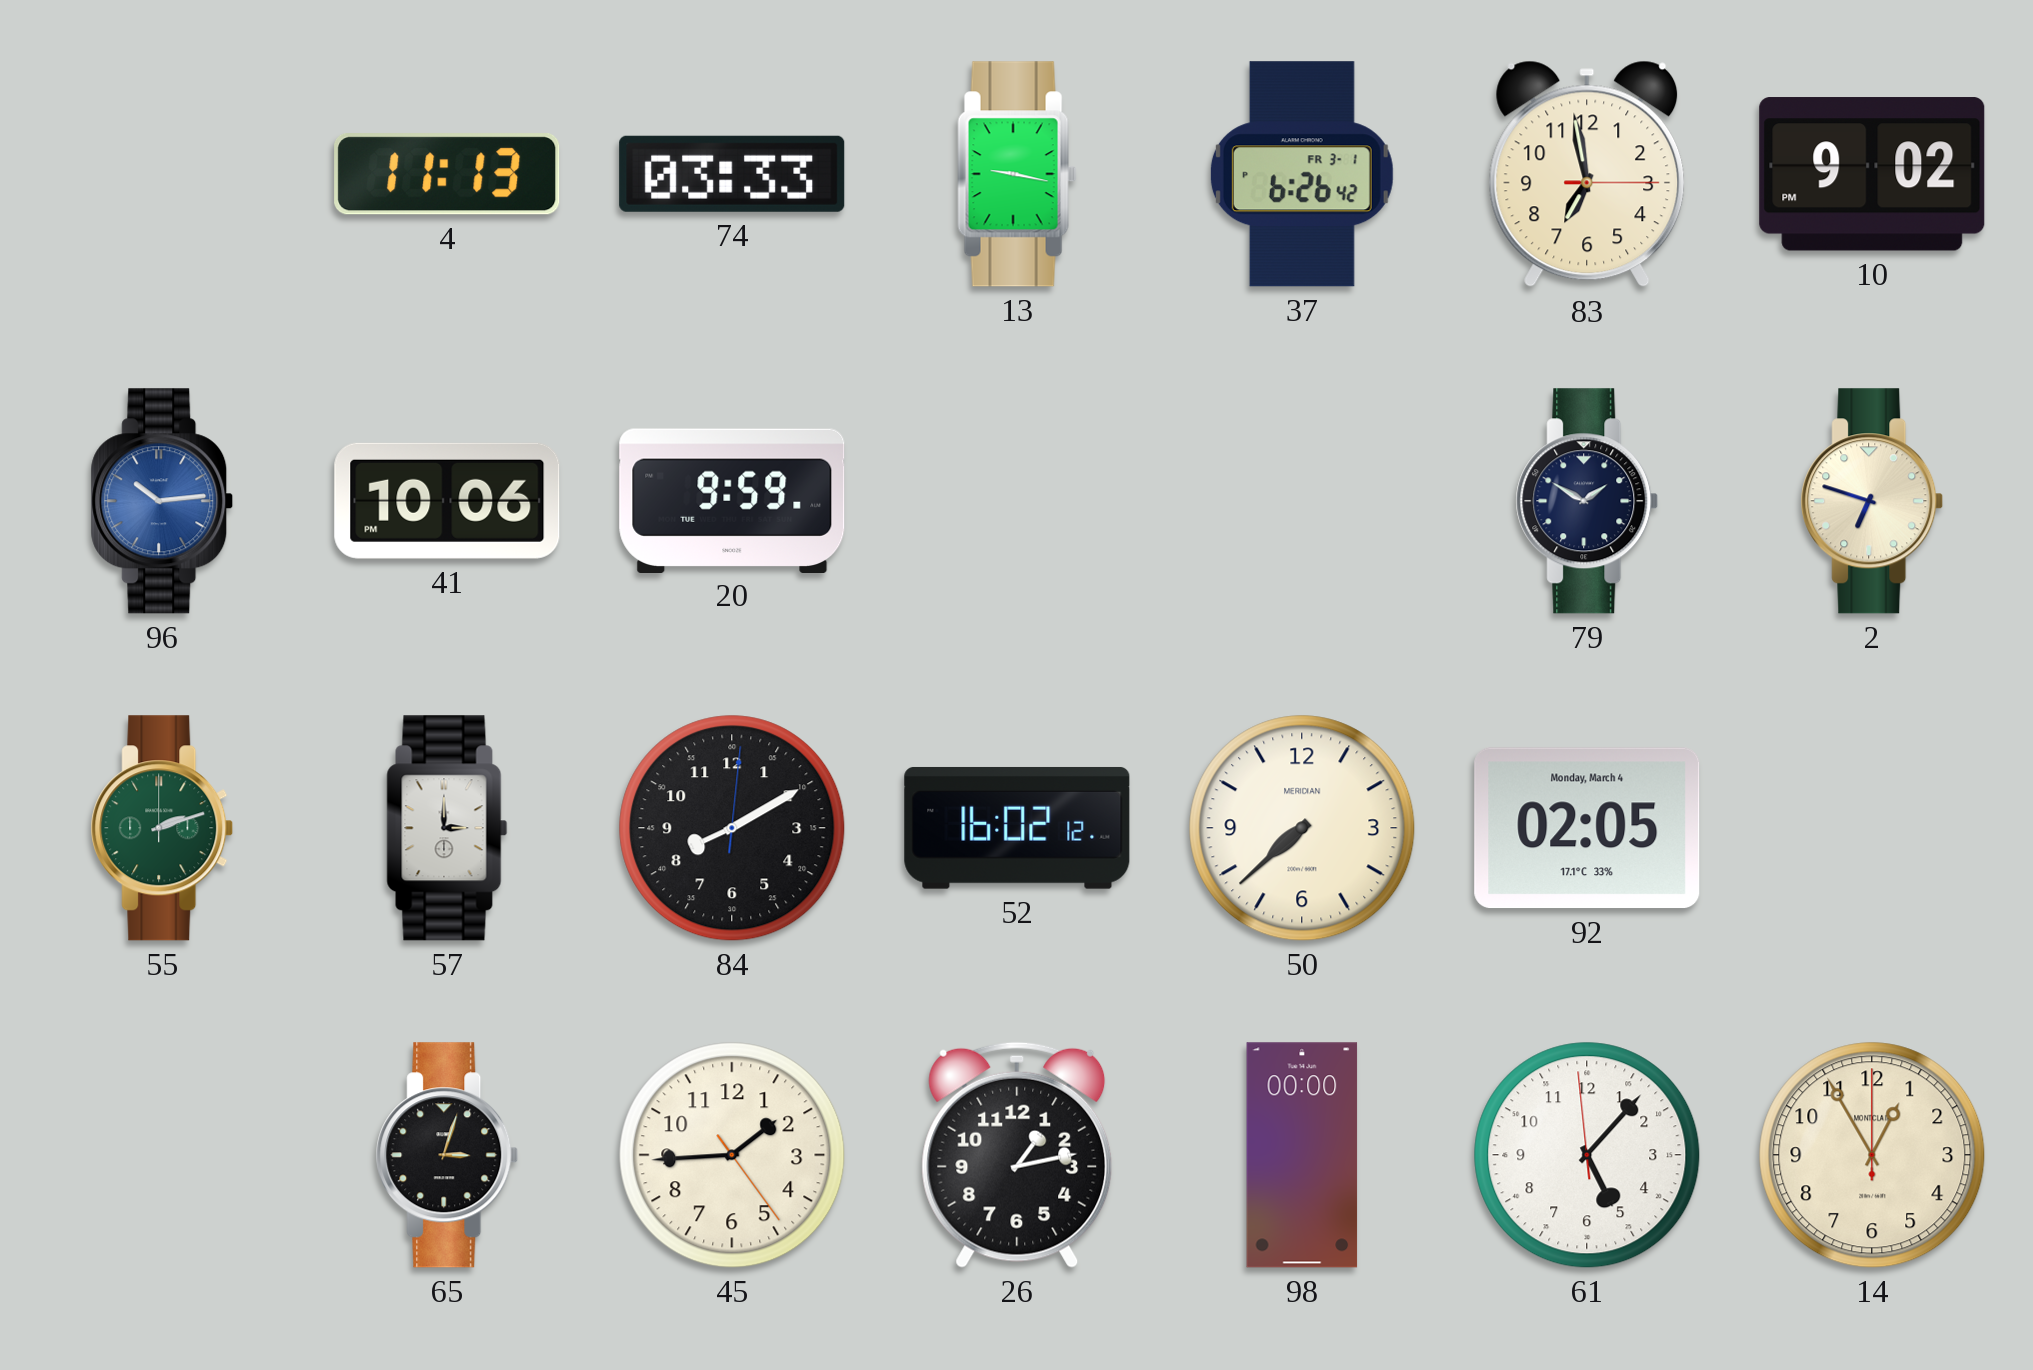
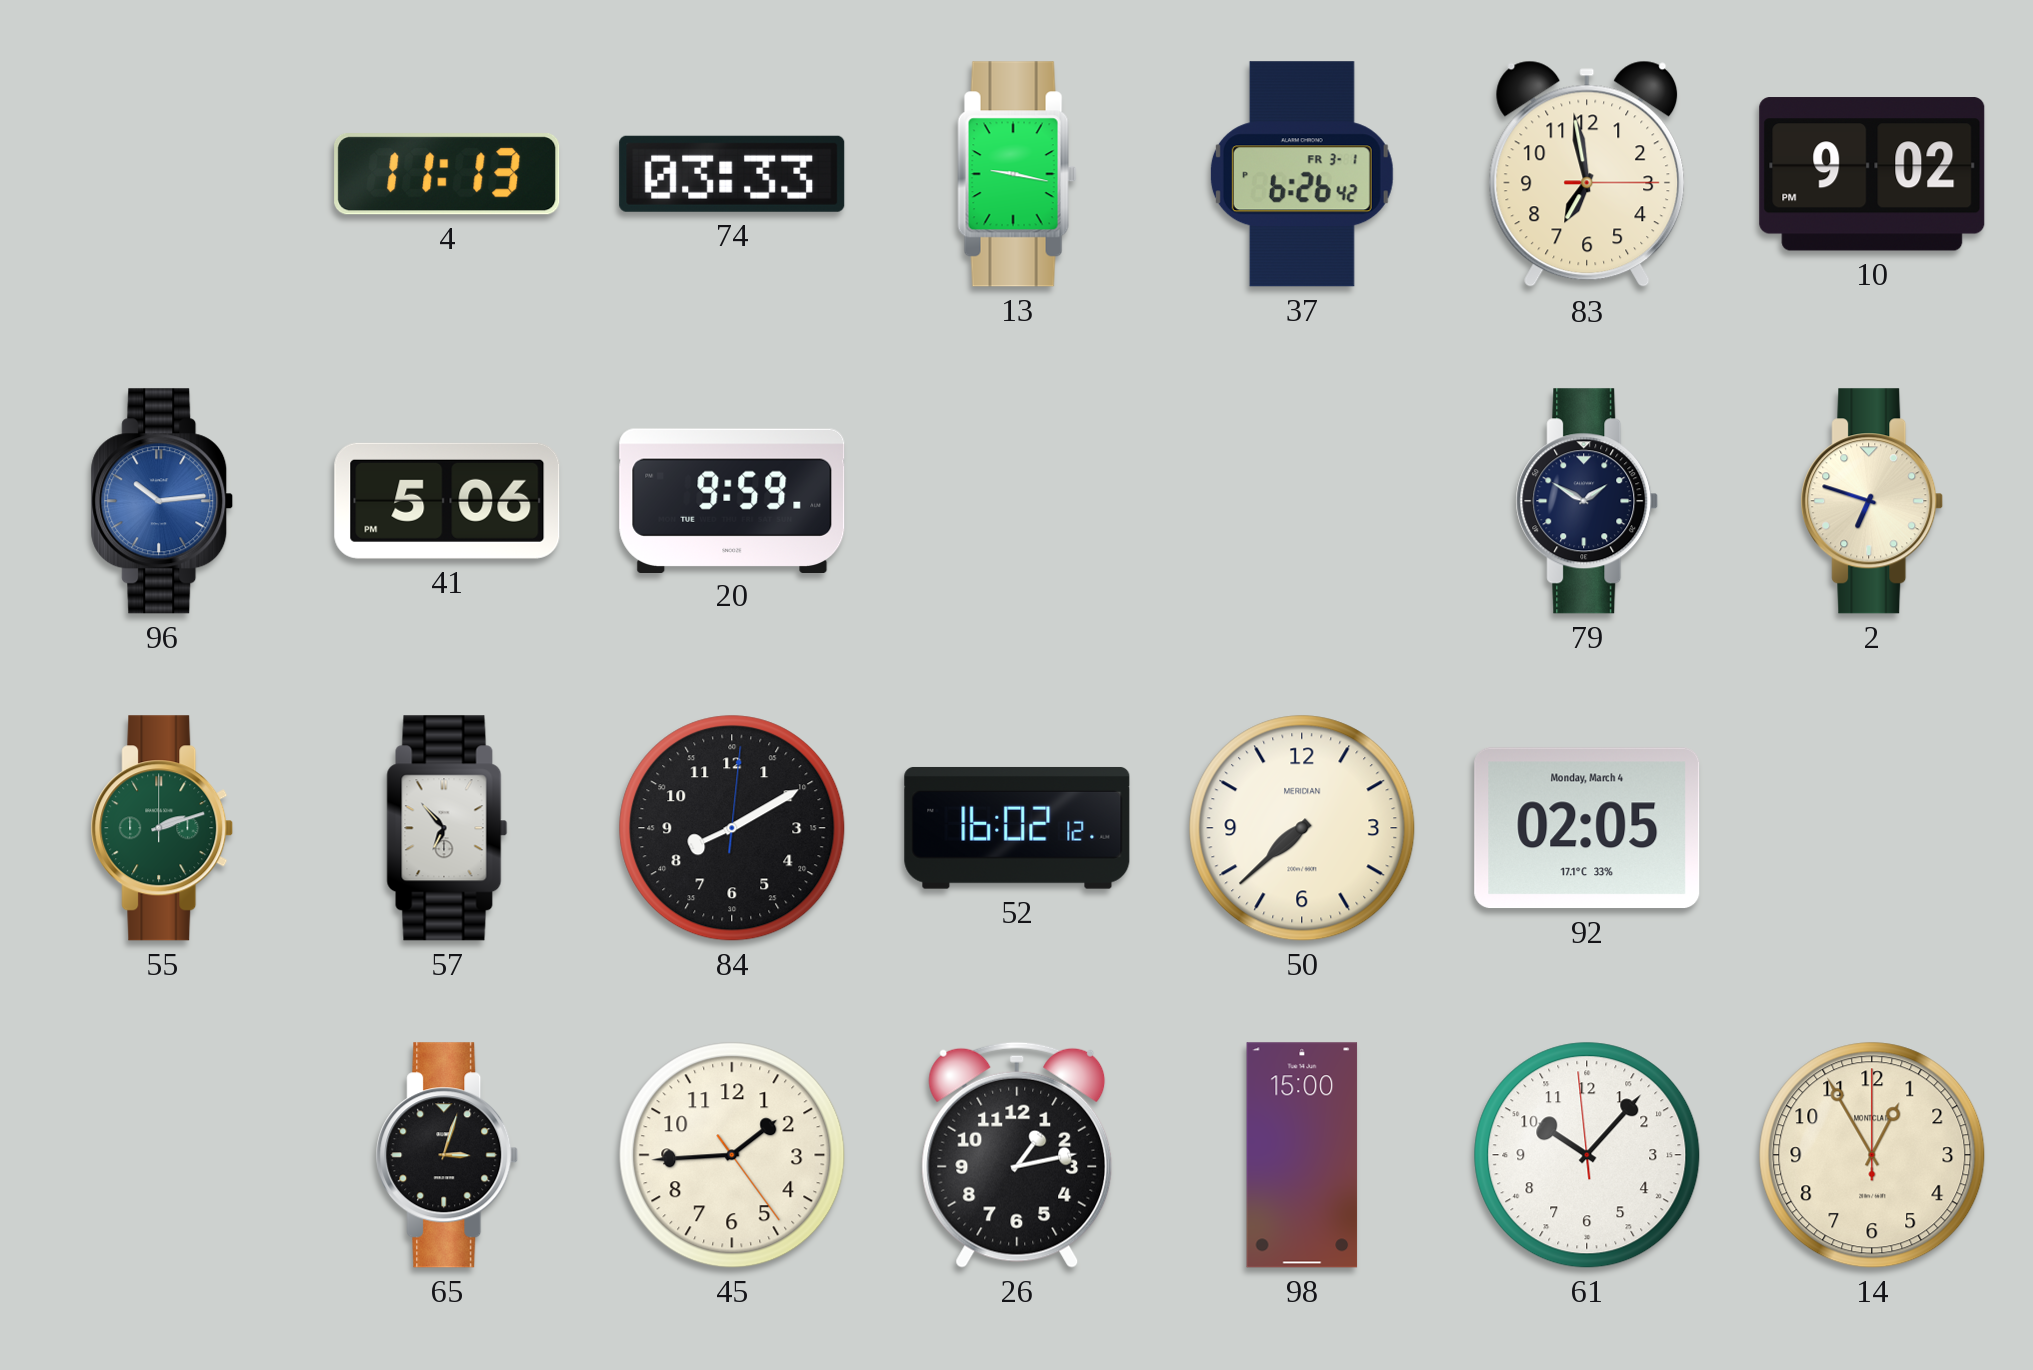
41: 10:06 -> 5:06 (447, 501)
57: 3:00 -> 6:53 (447, 828)
98: 00:00 -> 15:00 (1302, 1155)
61: 5:06 -> 10:06 (1587, 1155)
